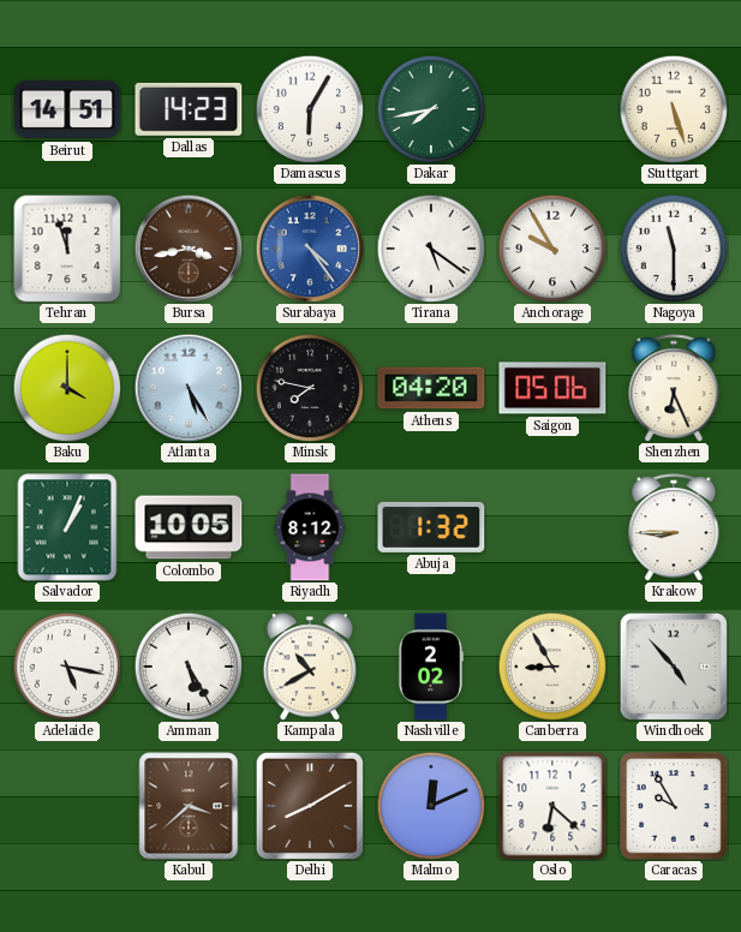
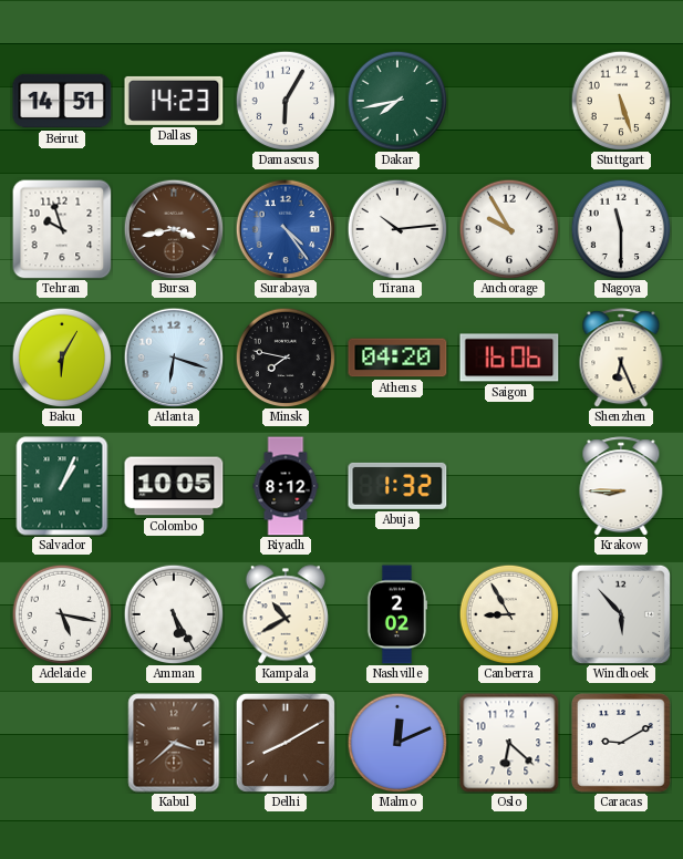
Tehran: 11:57 -> 9:57 (62, 229)
Tirana: 5:21 -> 10:14 (397, 229)
Baku: 4:00 -> 6:05 (62, 358)
Atlanta: 5:25 -> 6:18 (174, 358)
Saigon: 05:06 -> 16:06 (509, 358)
Windhoek: 4:53 -> 5:53 (621, 614)
Caracas: 9:55 -> 9:10 (622, 744)
